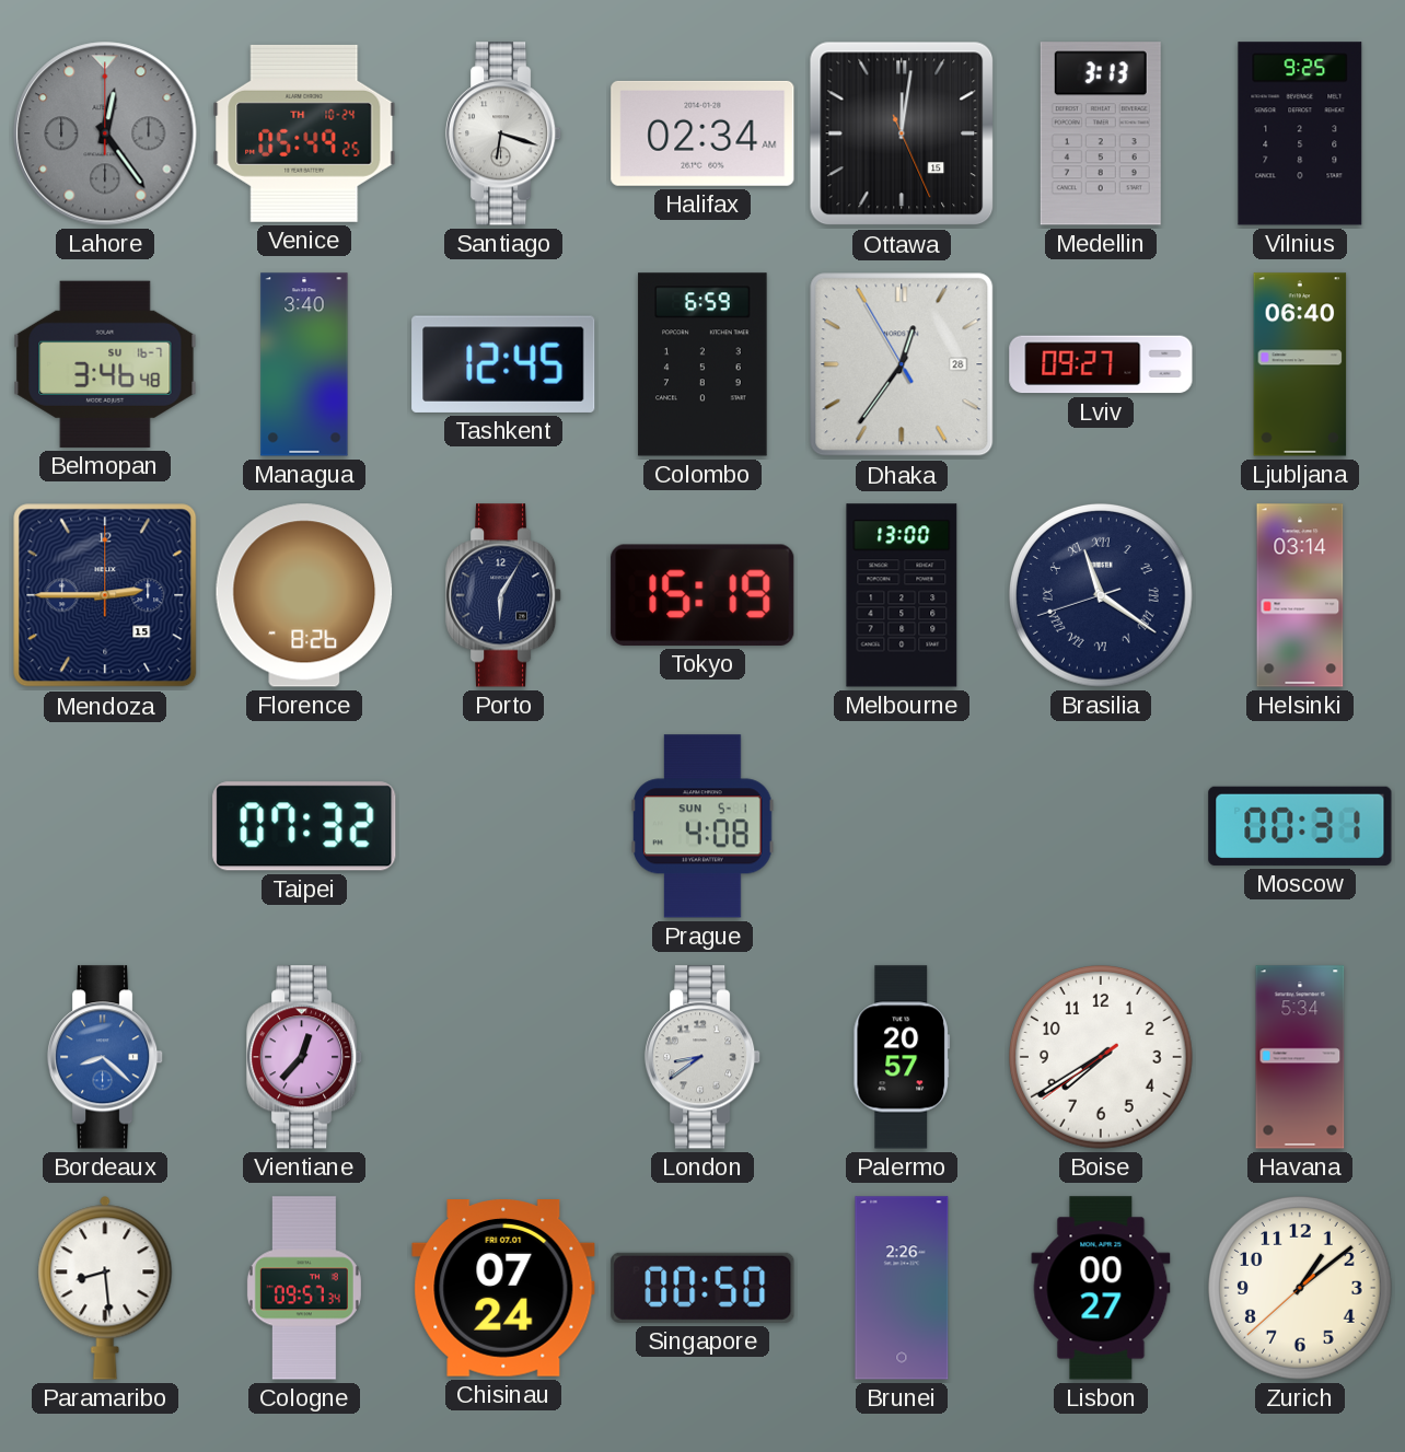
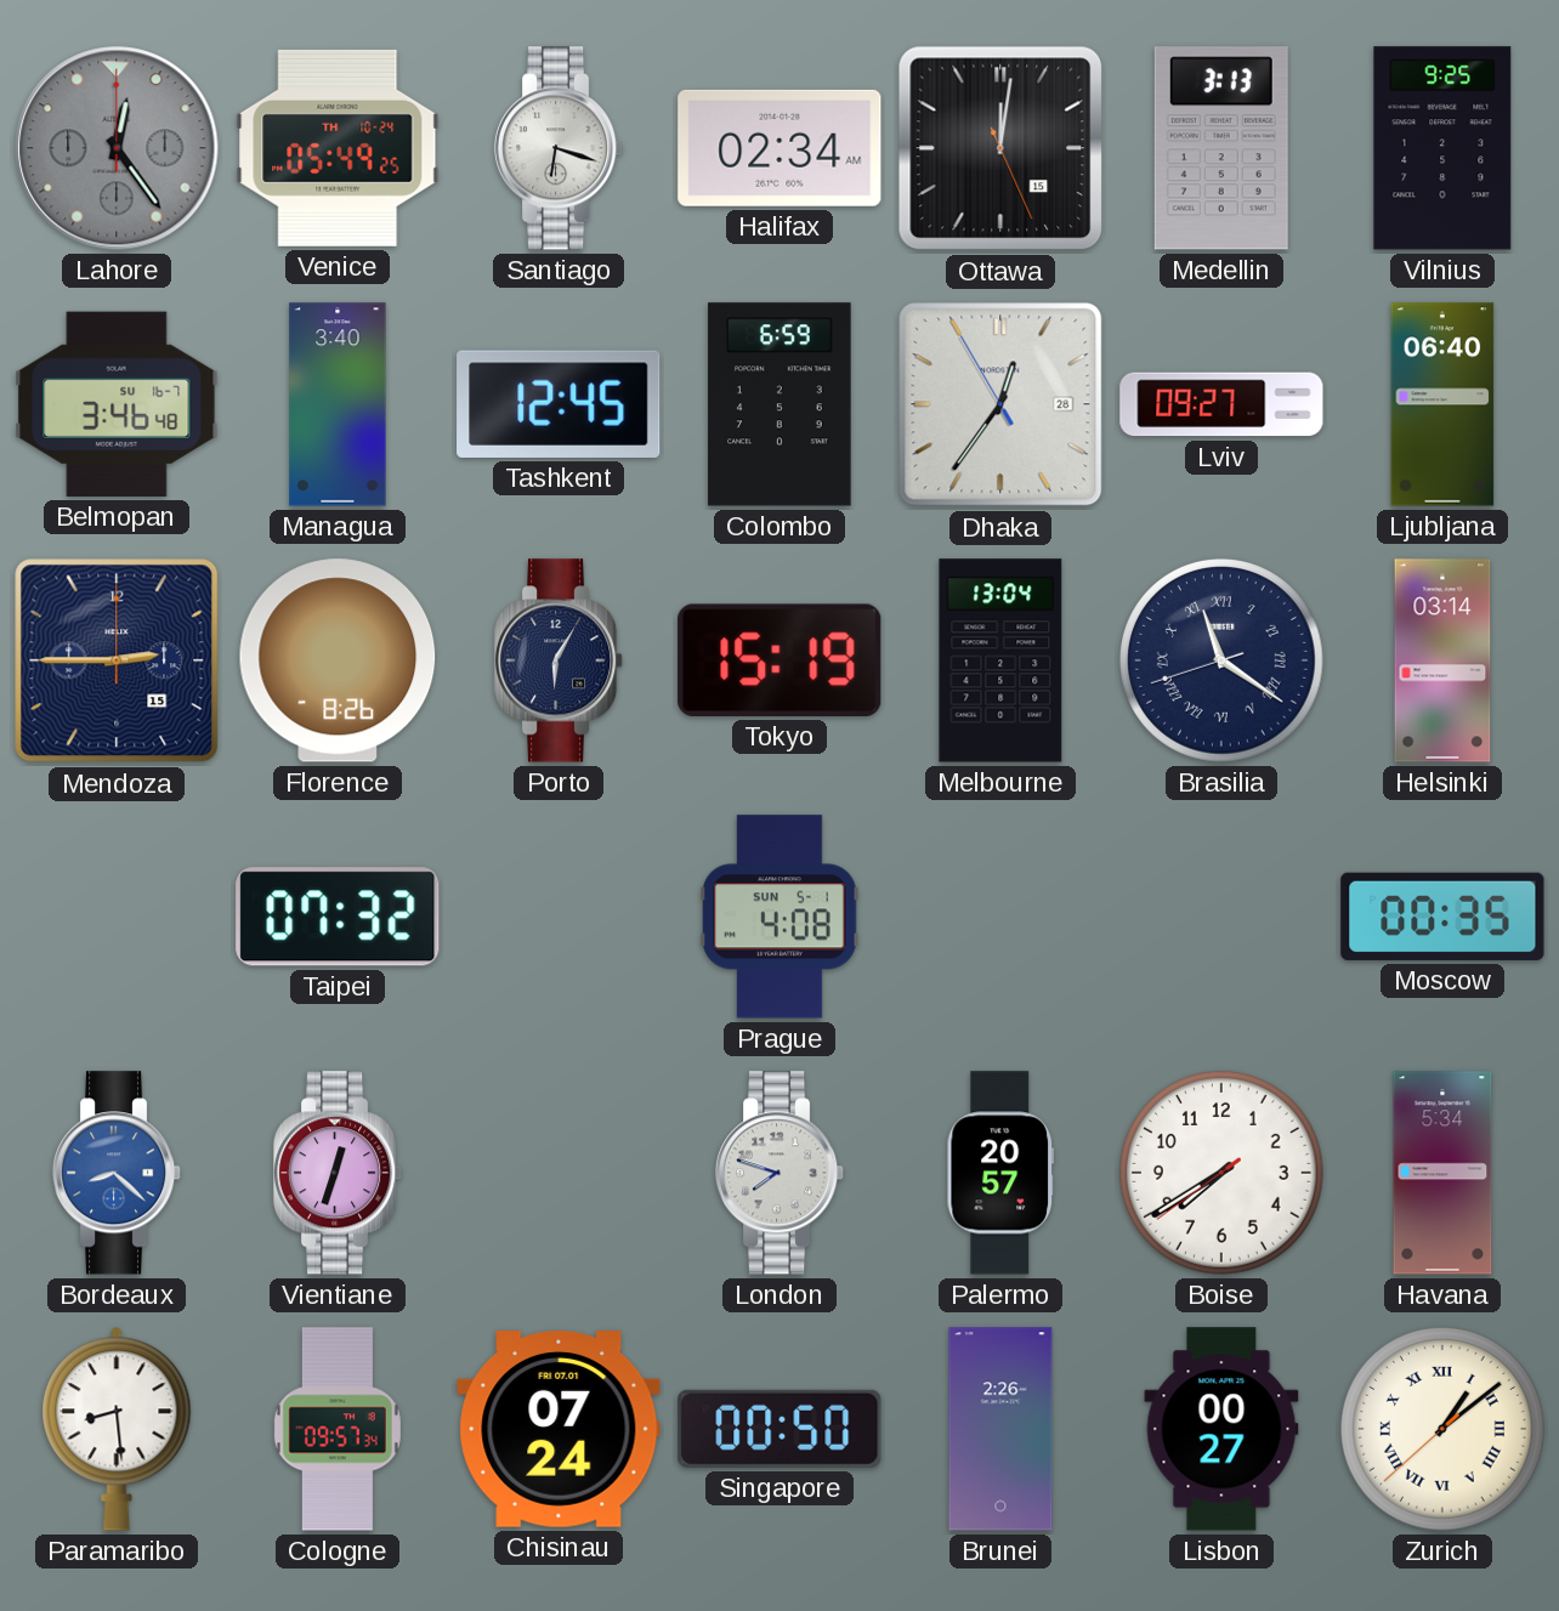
Melbourne: 13:00 -> 13:04 (1000, 660)
Moscow: 00:31 -> 00:35 (1442, 917)
Vientiane: 12:37 -> 12:33 (338, 1173)
London: 8:39 -> 7:48 (779, 1173)
Zurich numerals: Arabic -> Roman (1444, 1430)
